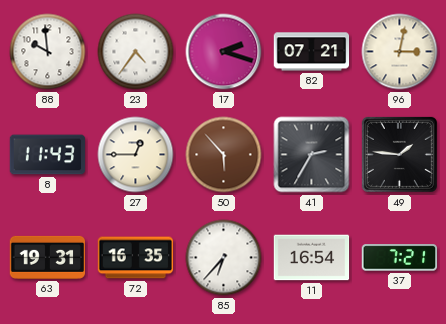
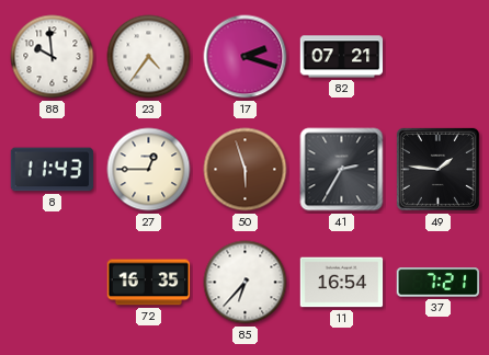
96: 3:02 -> none (400, 52)
50: 5:53 -> 5:57 (246, 170)
63: 19:31 -> none (48, 257)
